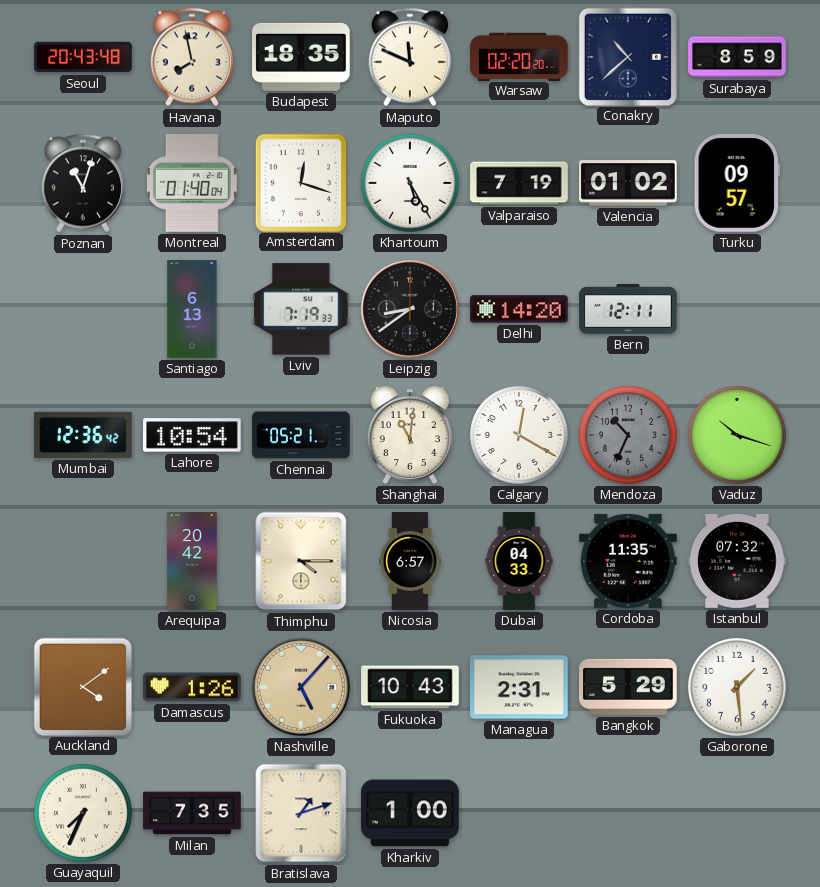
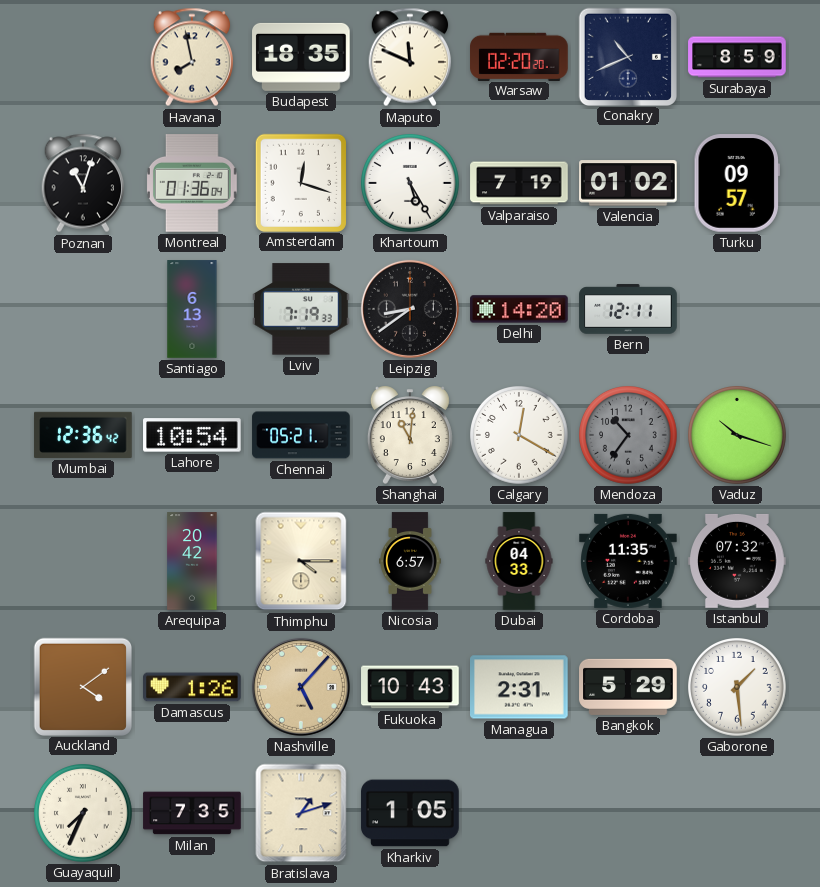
Seoul: 20:43 -> none (83, 57)
Conakry: 10:38 -> 10:41 (627, 56)
Montreal: 01:40 -> 01:36 (192, 183)
Mendoza: 10:34 -> 10:36 (629, 436)
Kharkiv: 1:00 -> 1:05 (410, 813)
